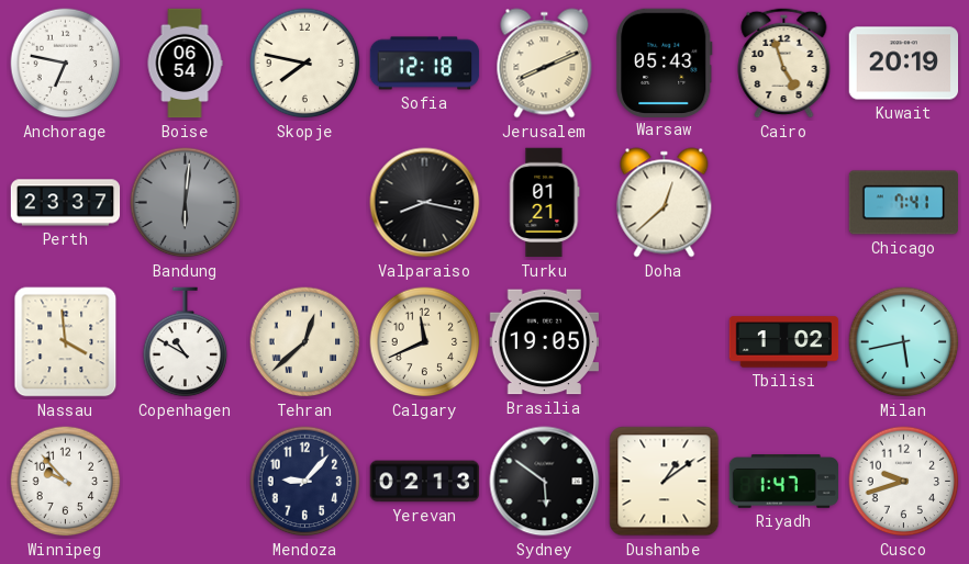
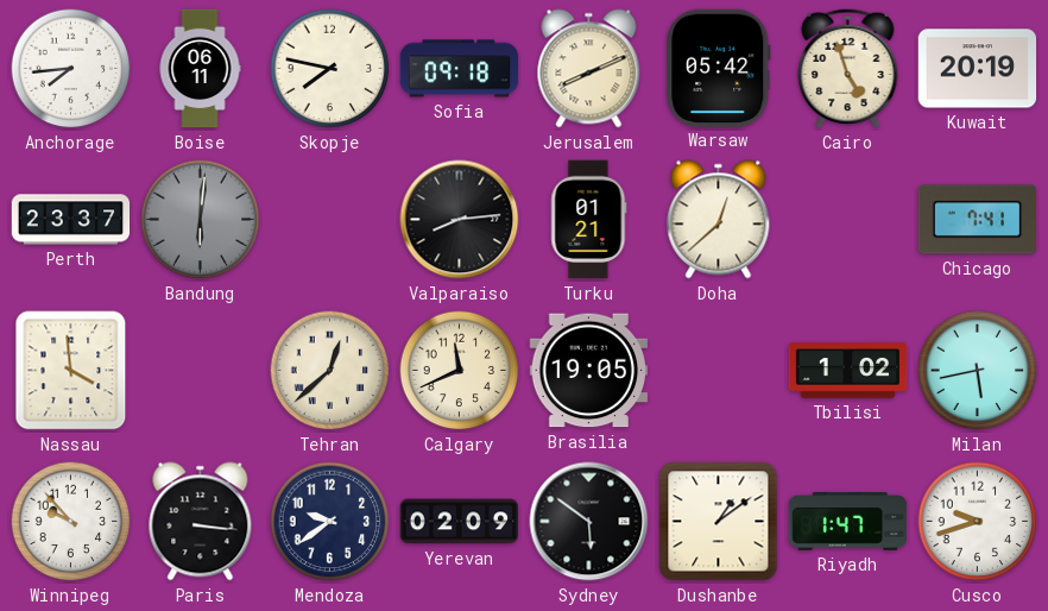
Anchorage: 6:47 -> 7:44 (71, 69)
Boise: 06:54 -> 06:11 (200, 69)
Sofia: 12:18 -> 09:18 (460, 69)
Warsaw: 05:43 -> 05:42 (719, 68)
Valparaiso: 8:17 -> 8:14 (460, 220)
Copenhagen: 10:50 -> none (186, 342)
Paris: none -> 3:16 (201, 522)
Mendoza: 9:07 -> 9:39 (330, 522)
Yerevan: 02:13 -> 02:09 (460, 522)
